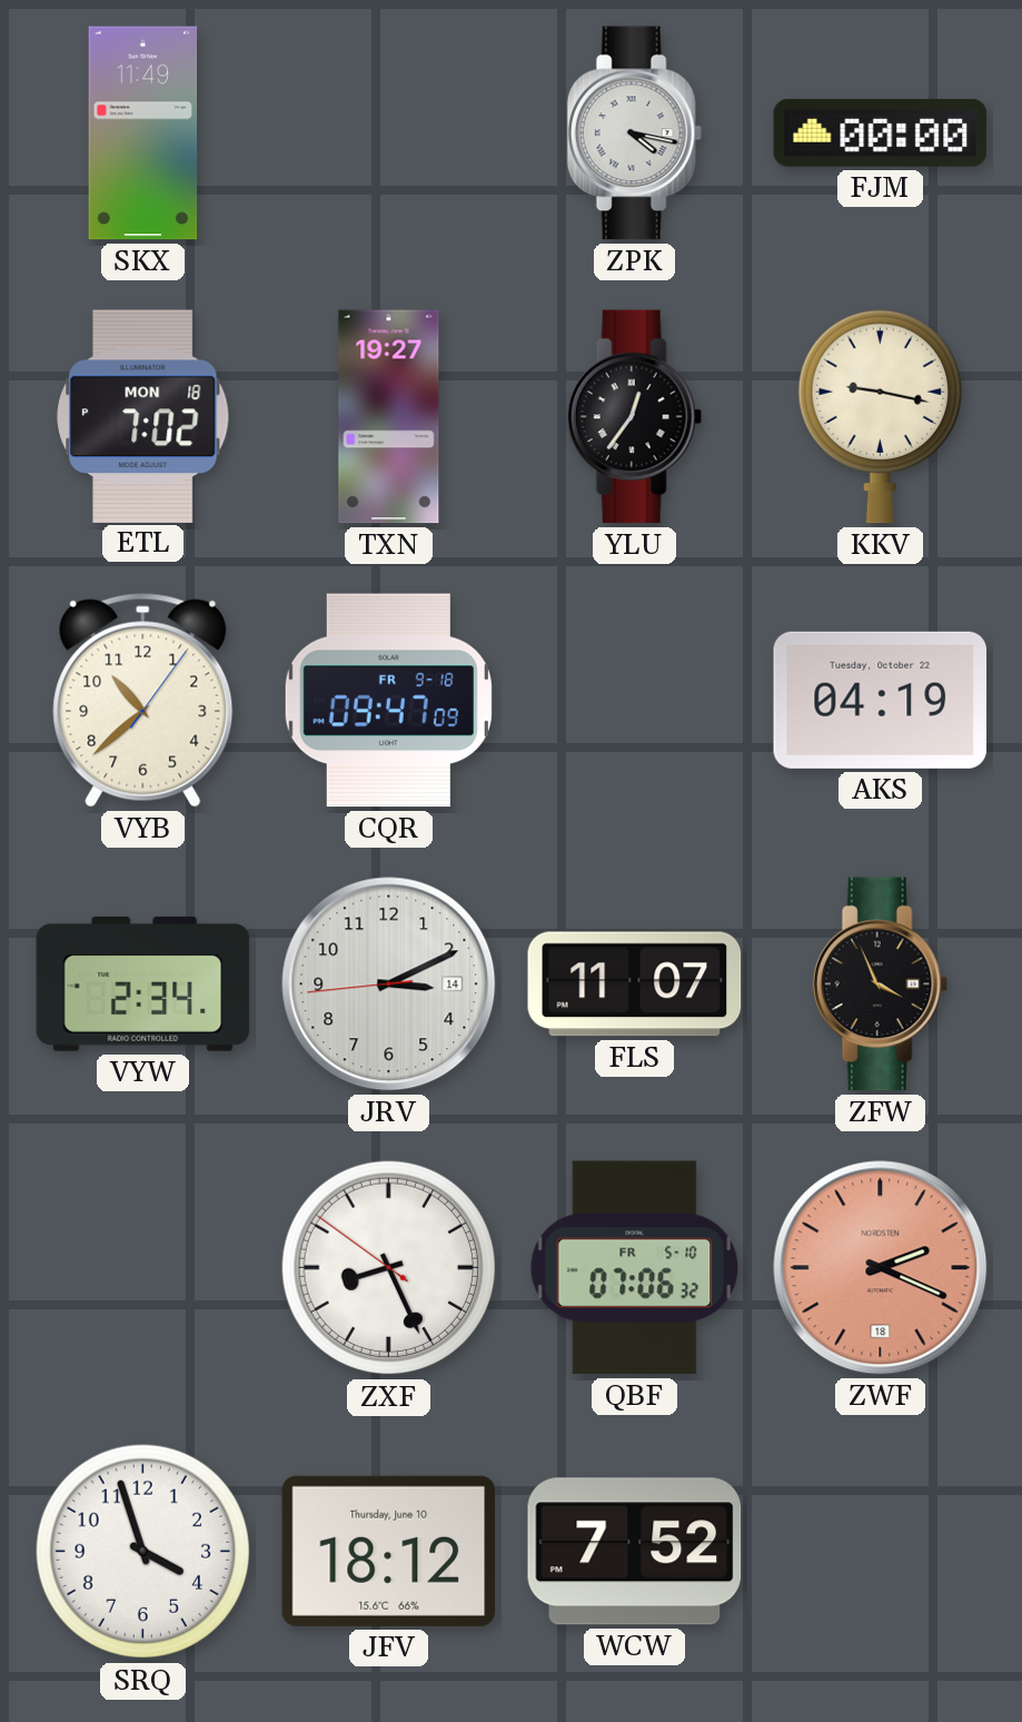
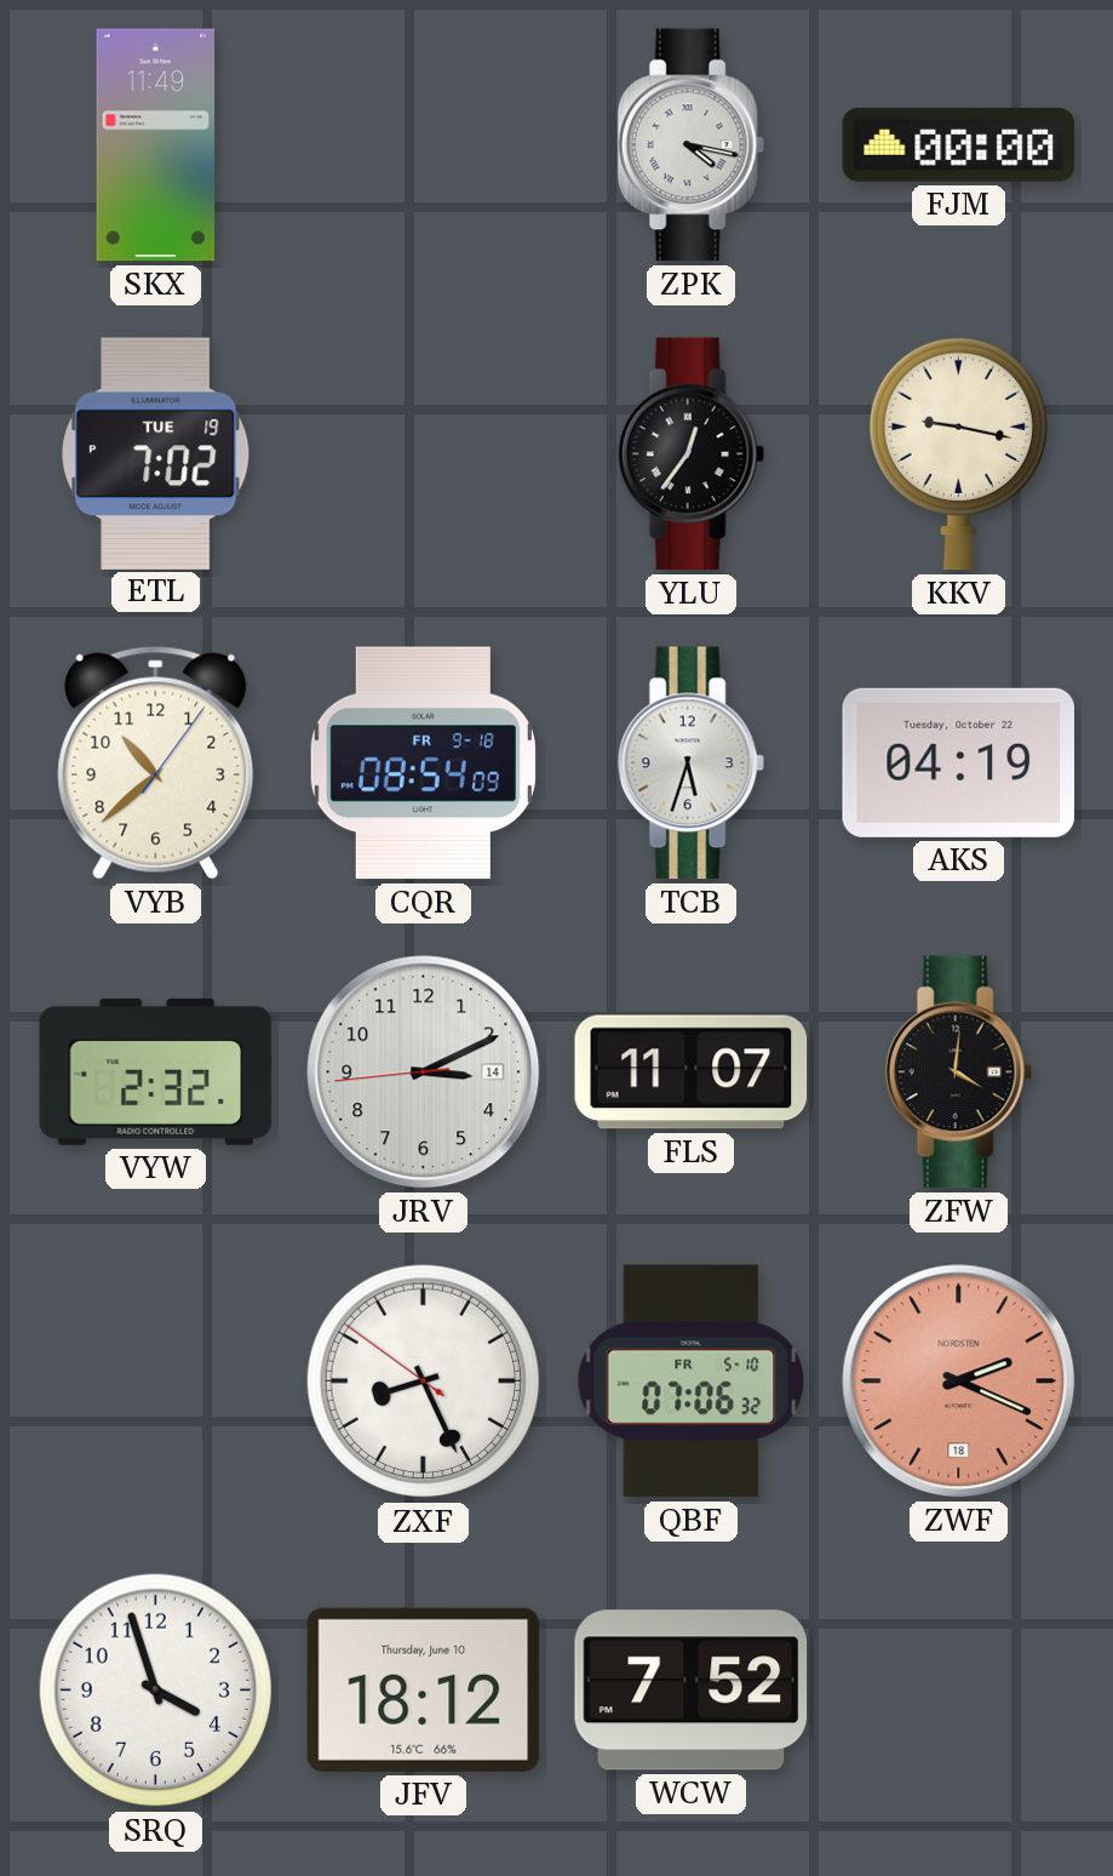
ETL date: MON 18 -> TUE 19 (156, 453)
TXN: 19:27 -> none (389, 417)
CQR: 09:47 -> 08:54 (423, 763)
TCB: none -> 5:33 (690, 763)
VYW: 2:34 -> 2:32 (156, 1071)
ZFW: 3:56 -> 4:01 (958, 1073)
